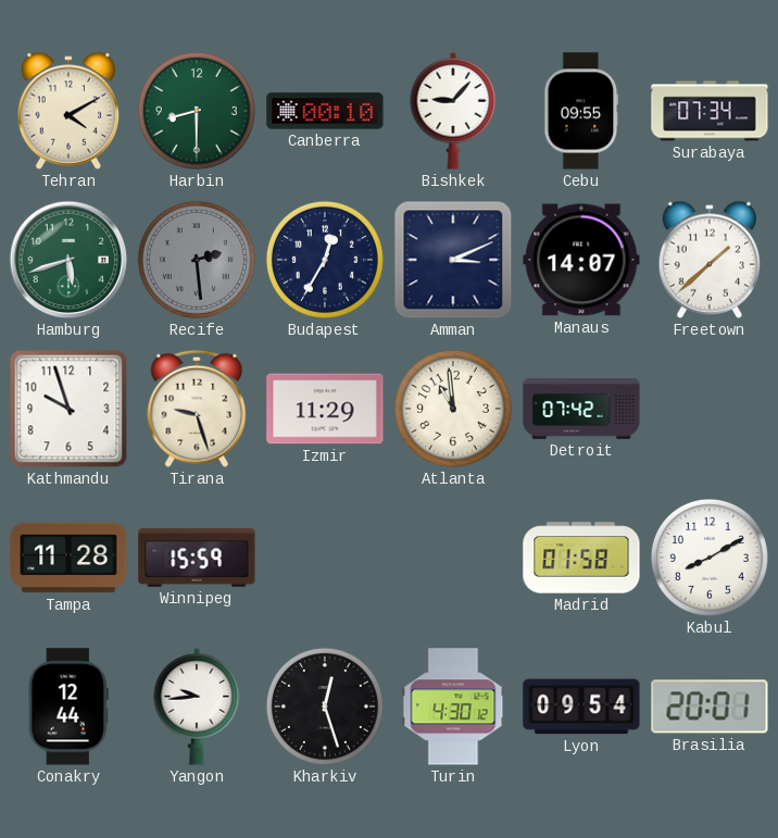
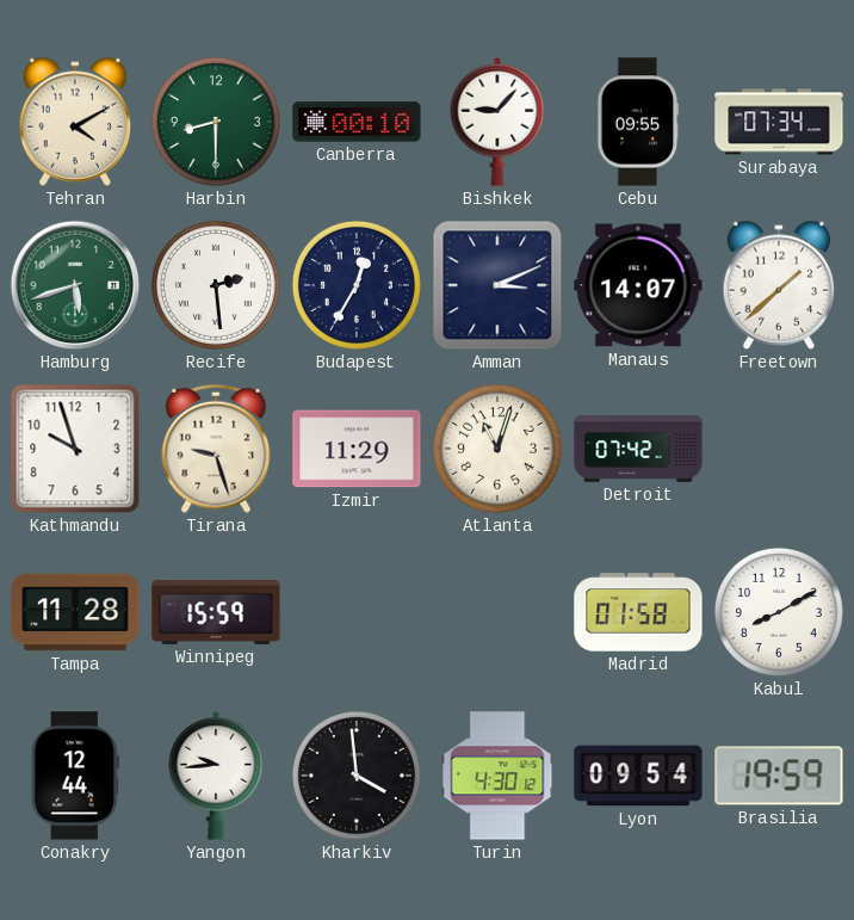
Recife dial: grey -> white (216, 285)
Atlanta: 10:59 -> 11:03 (497, 449)
Kharkiv: 12:27 -> 3:59 (357, 776)
Brasilia: 20:01 -> 19:59 (779, 776)
